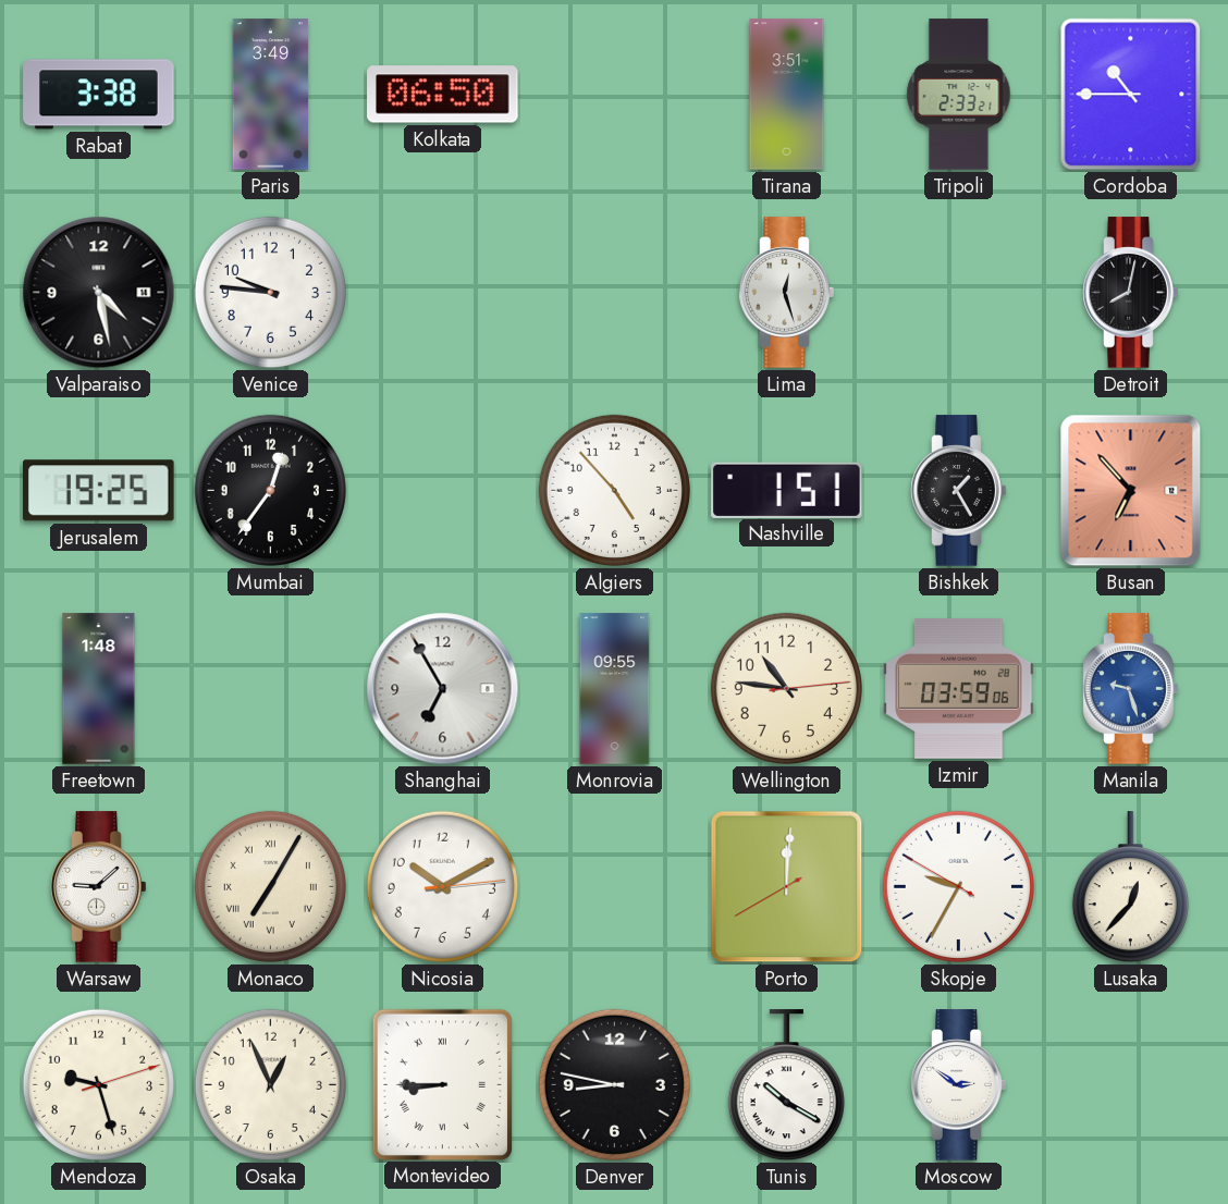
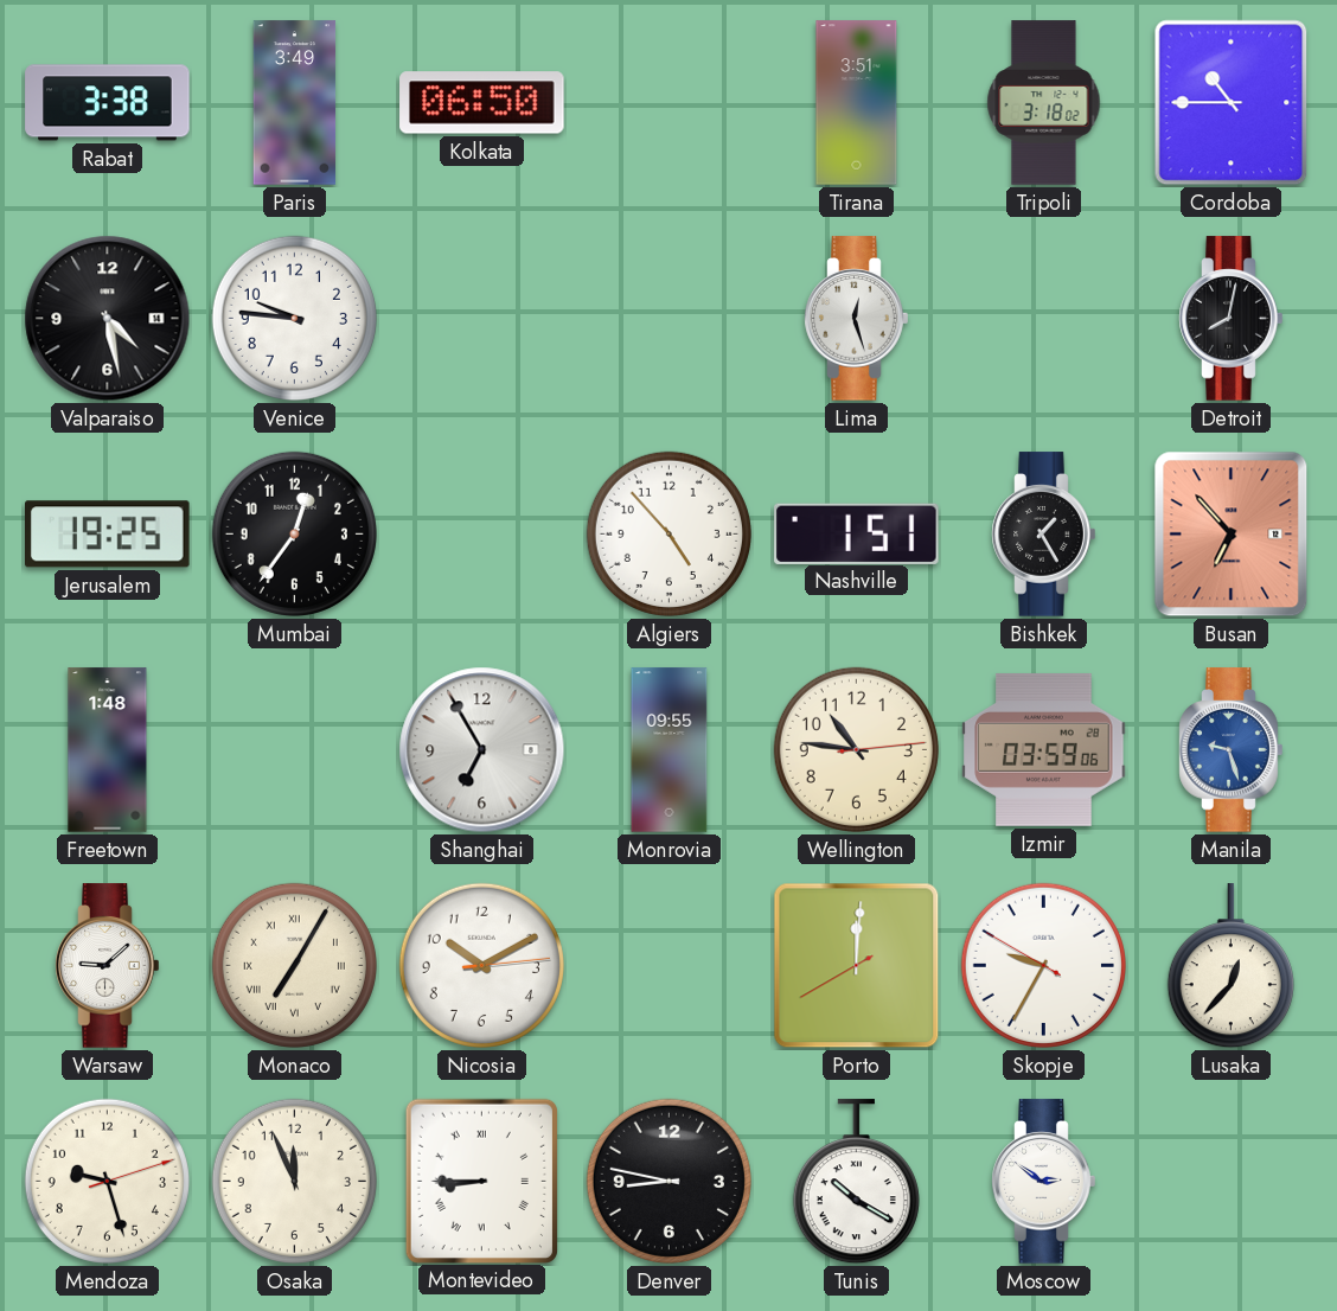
Tripoli: 2:33 -> 3:18 (1044, 103)
Osaka: 12:56 -> 11:56 (294, 1181)
